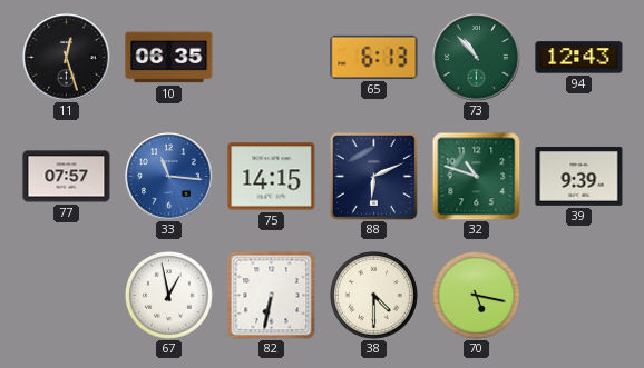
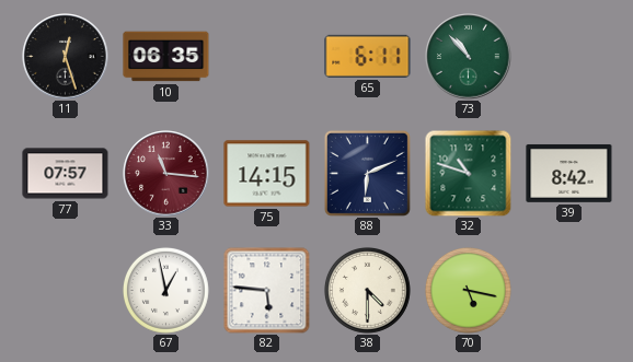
65: 6:13 -> 6:11 (368, 56)
94: 12:43 -> none (579, 58)
33 dial: blue -> burgundy (166, 174)
39: 9:39 -> 8:42 (569, 173)
82: 6:32 -> 5:46 (267, 291)
